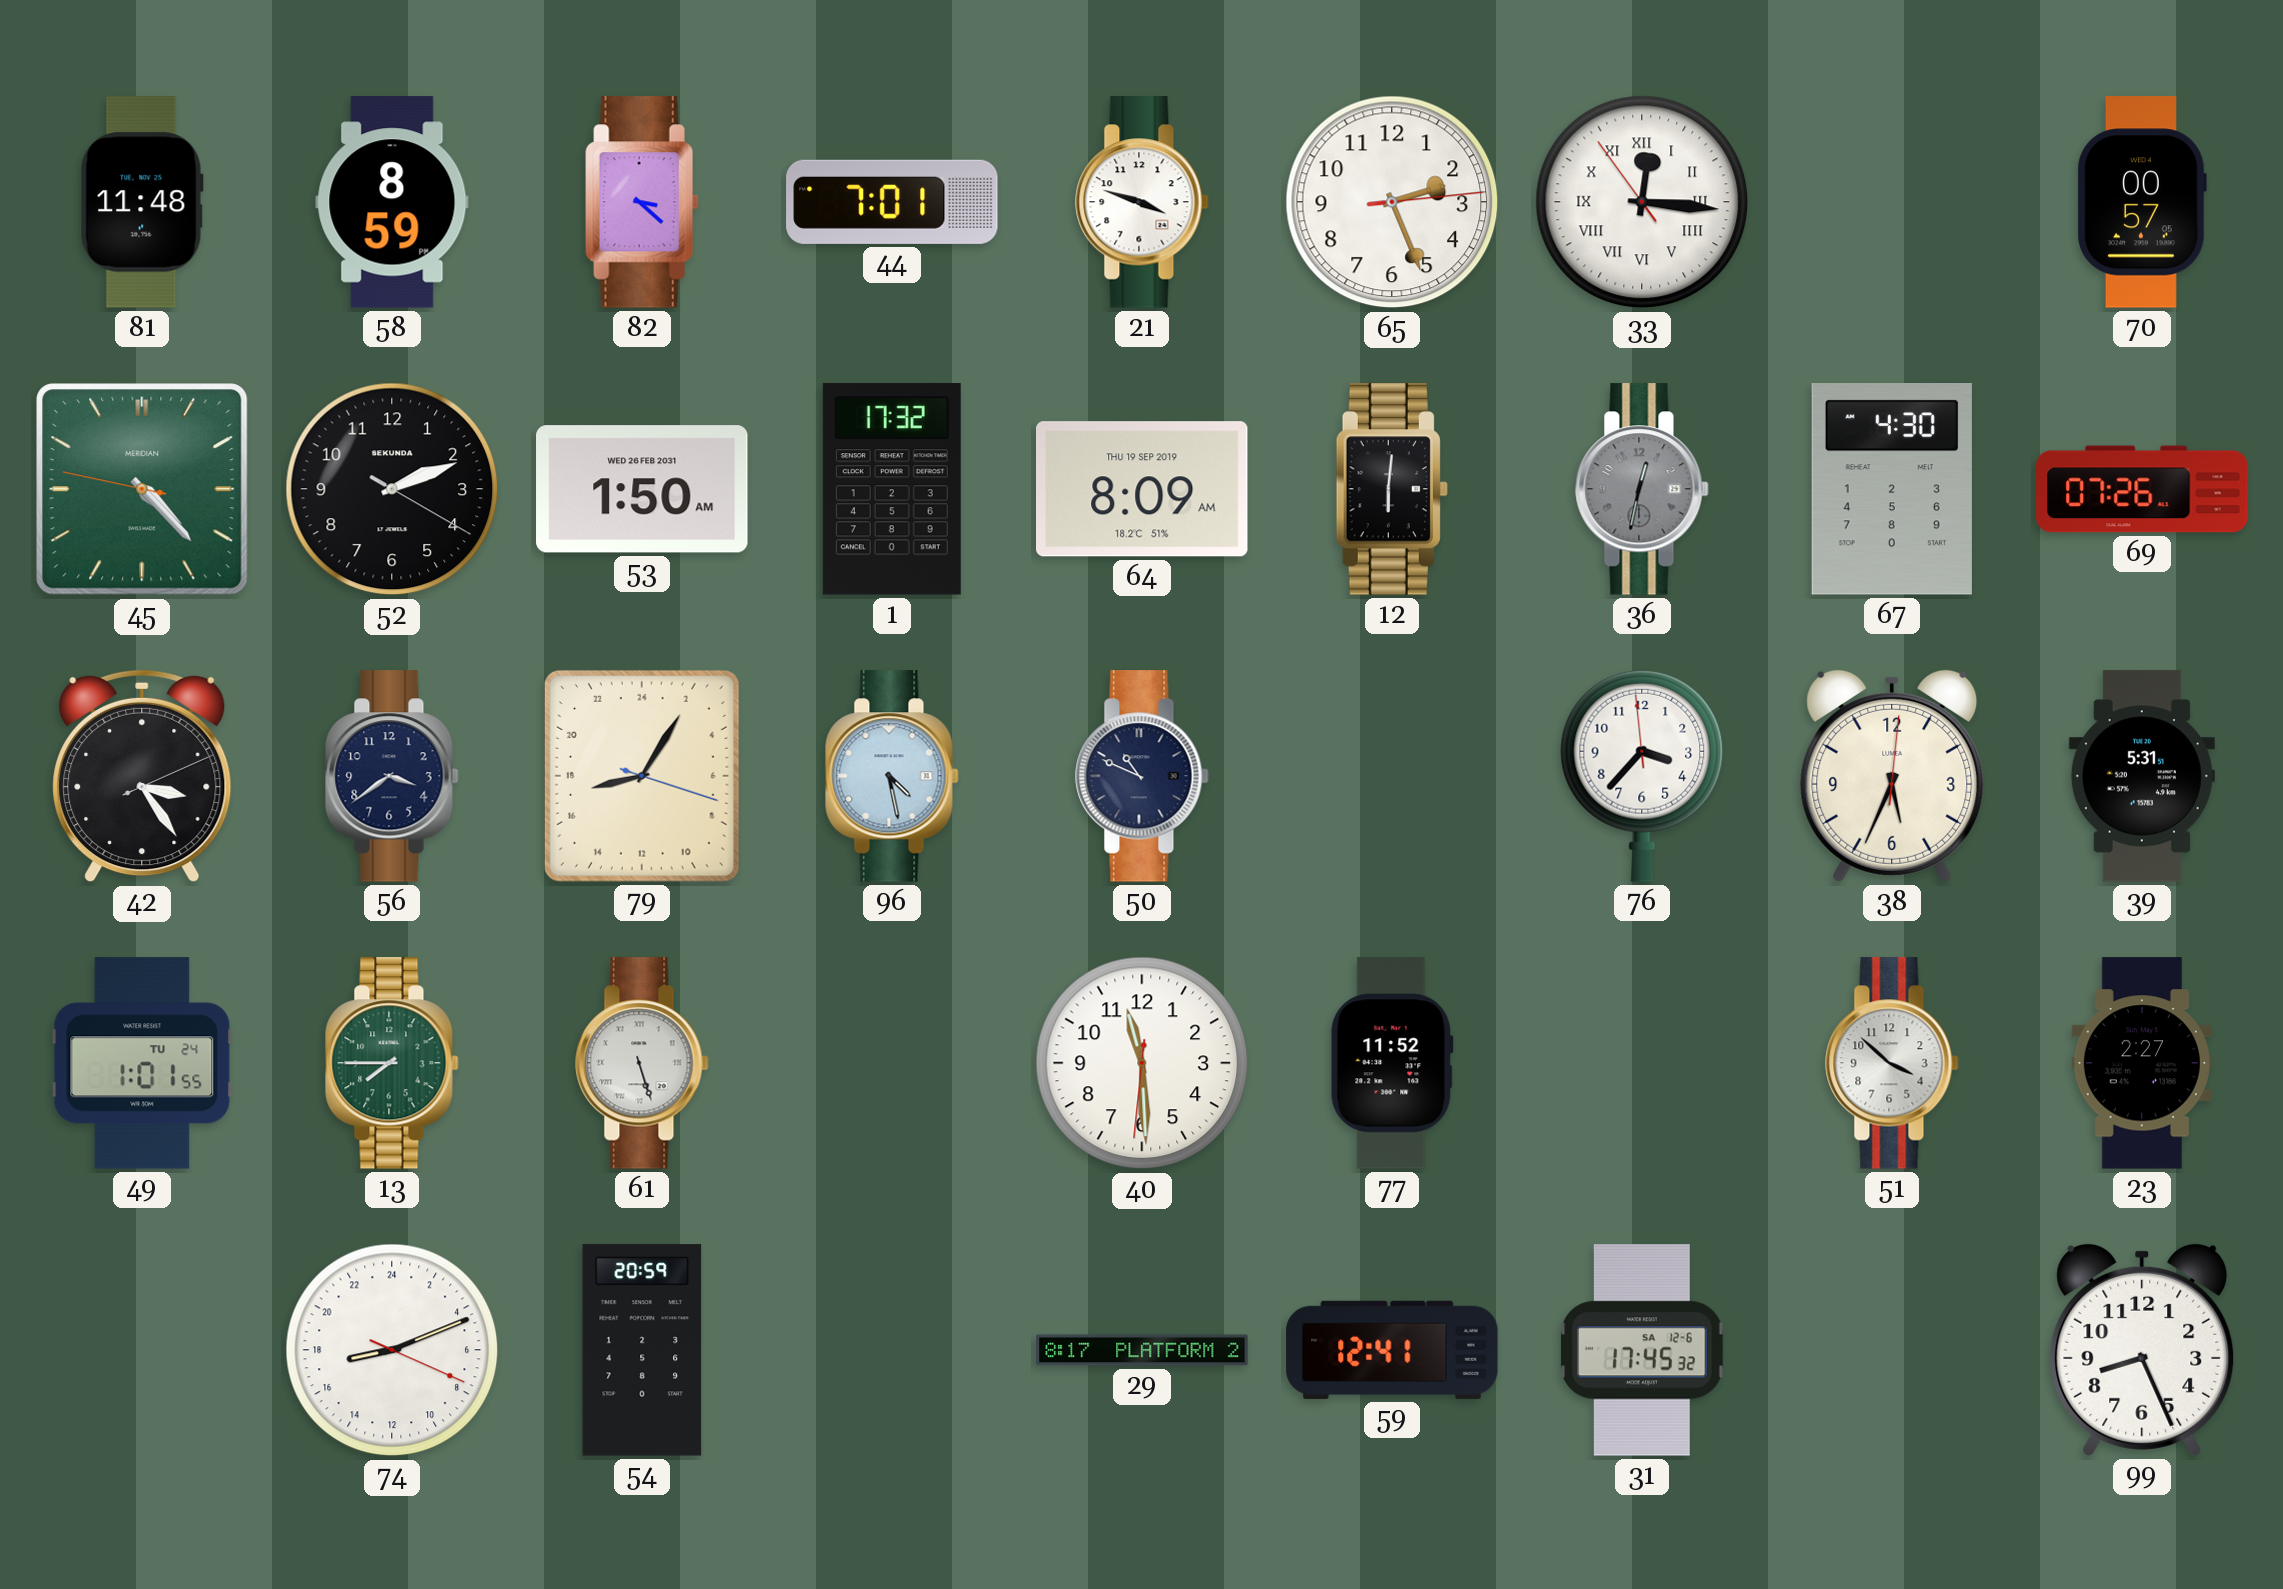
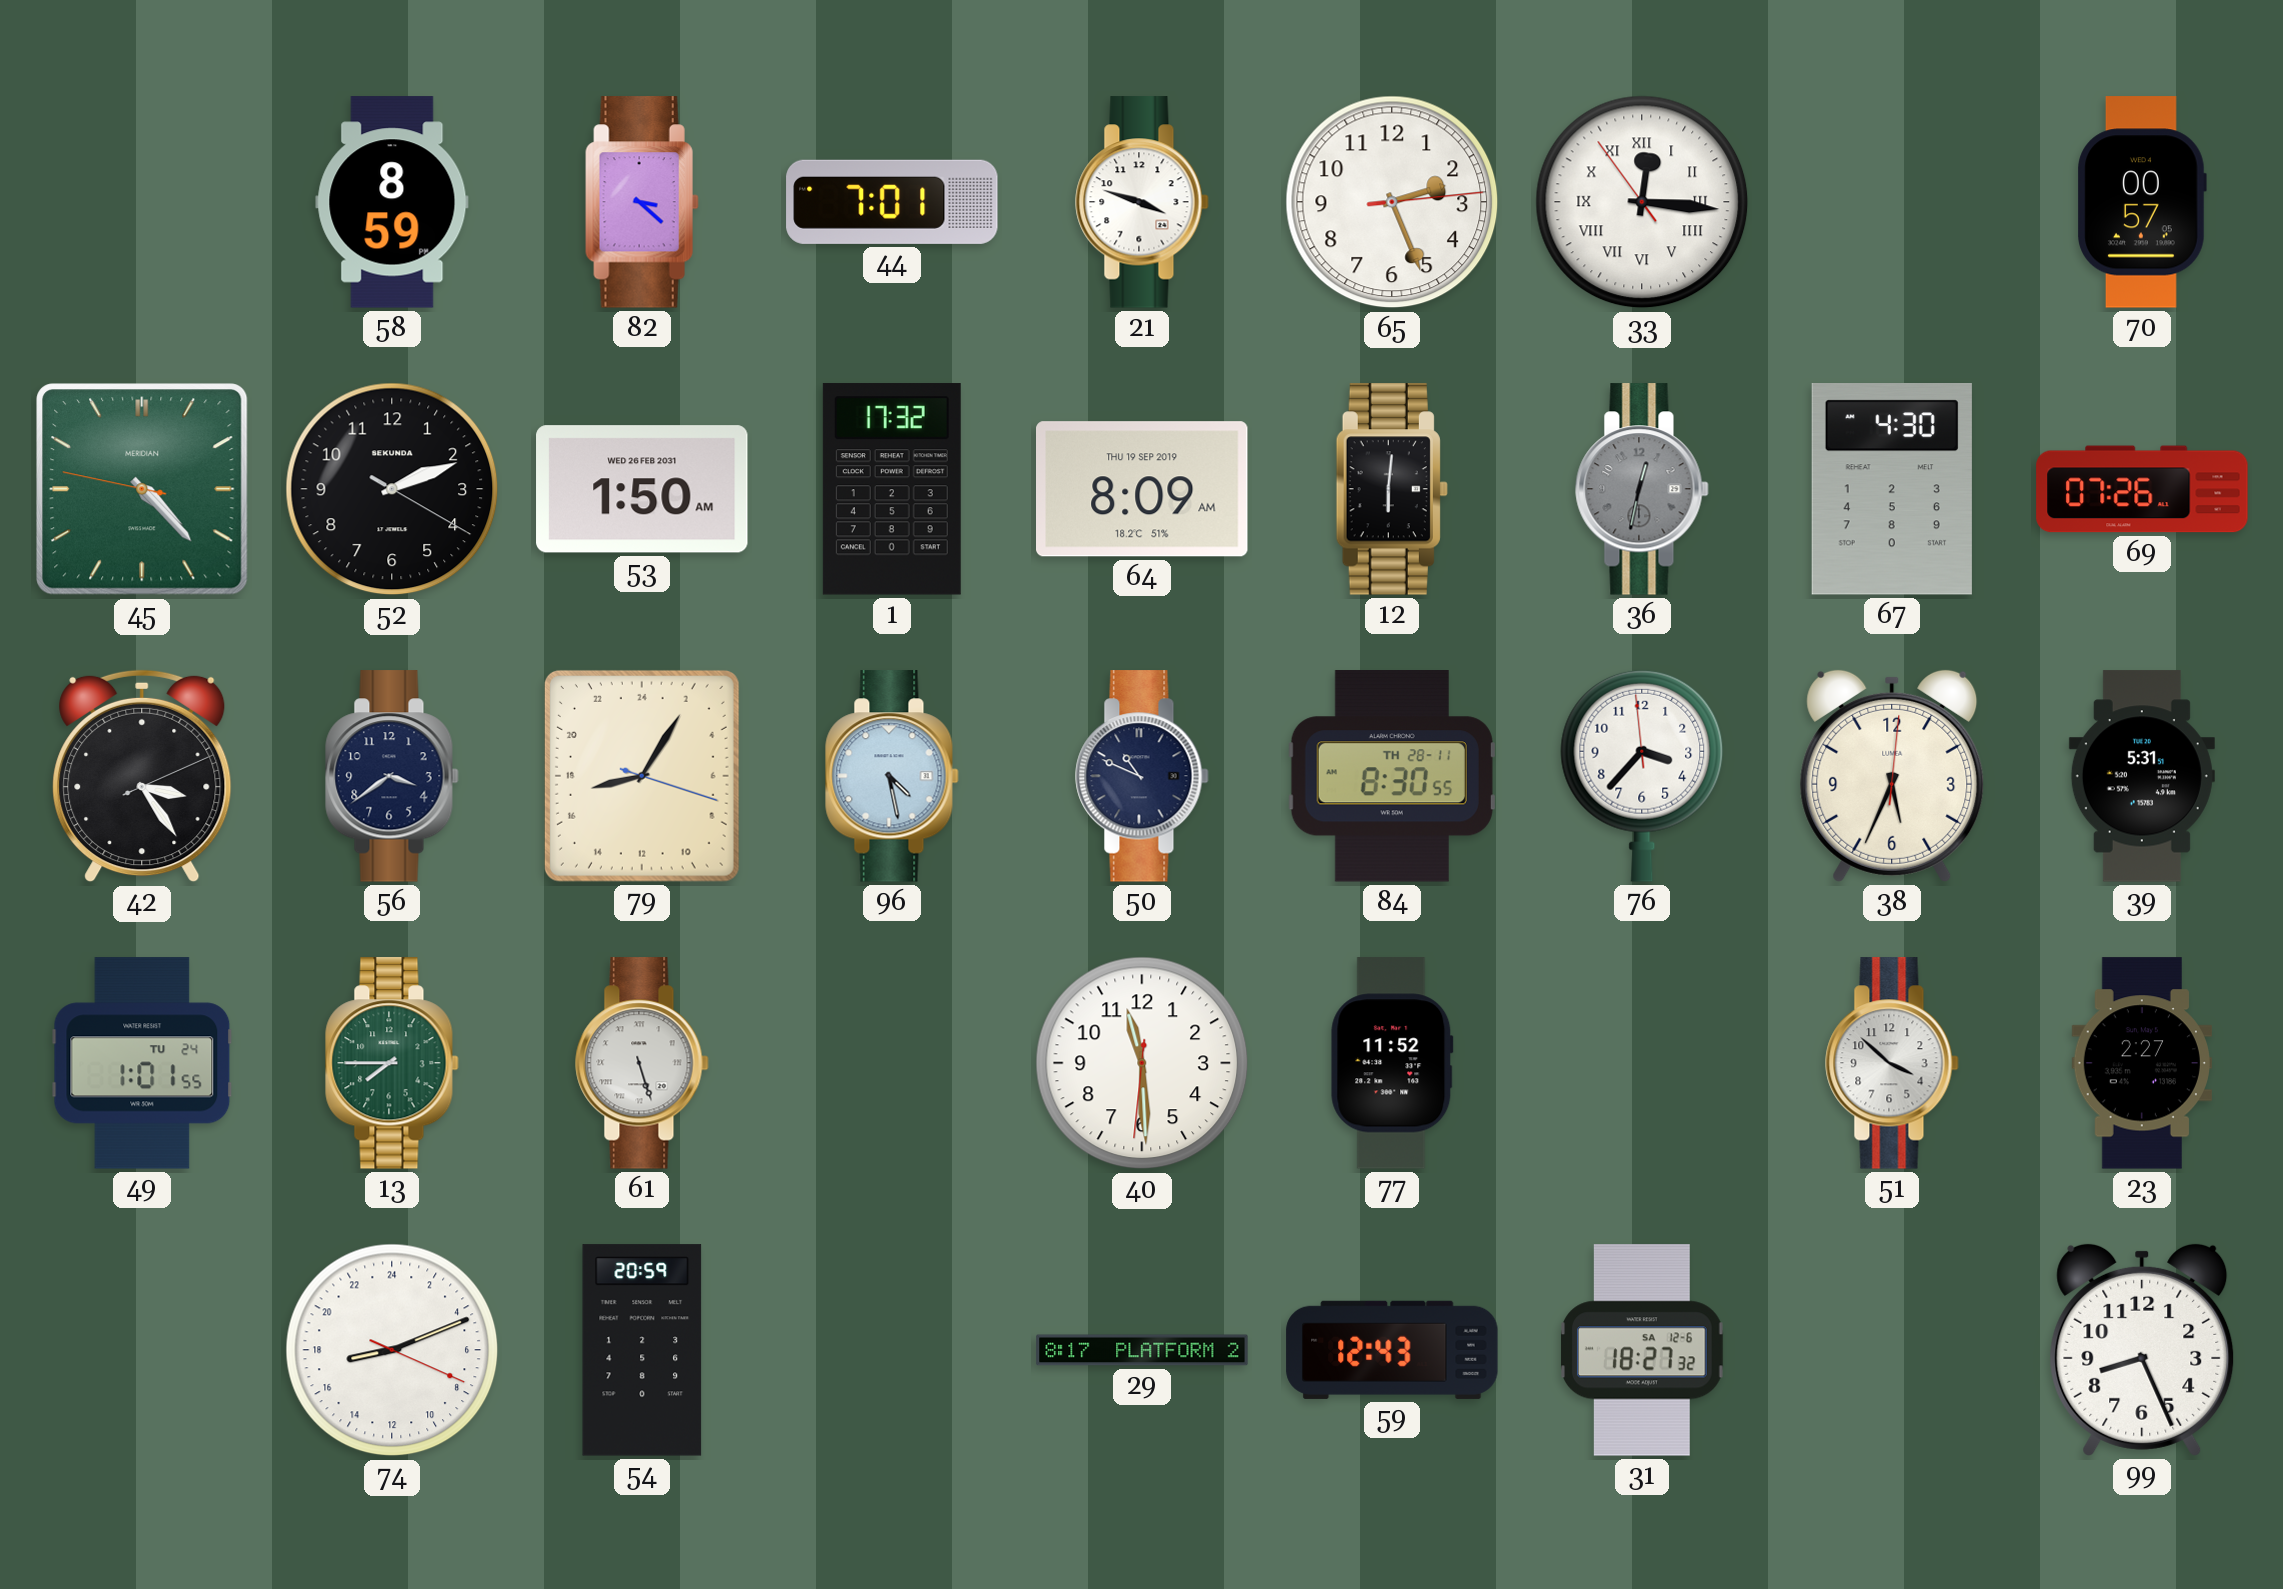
81: 11:48 -> none (142, 202)
84: none -> 8:30 (1392, 776)
59: 12:41 -> 12:43 (1392, 1350)
31: 17:45 -> 18:27 (1643, 1350)
